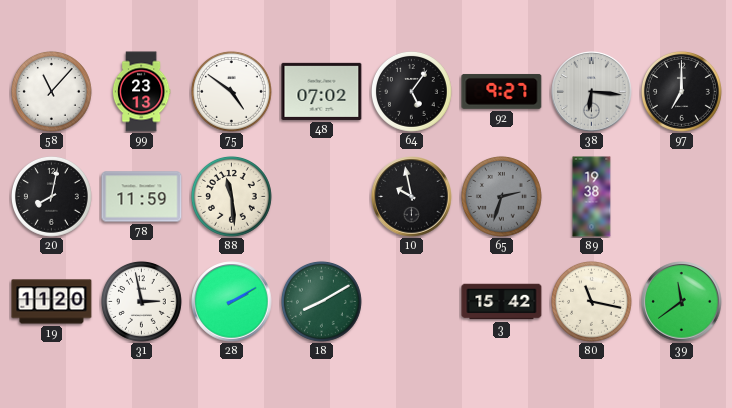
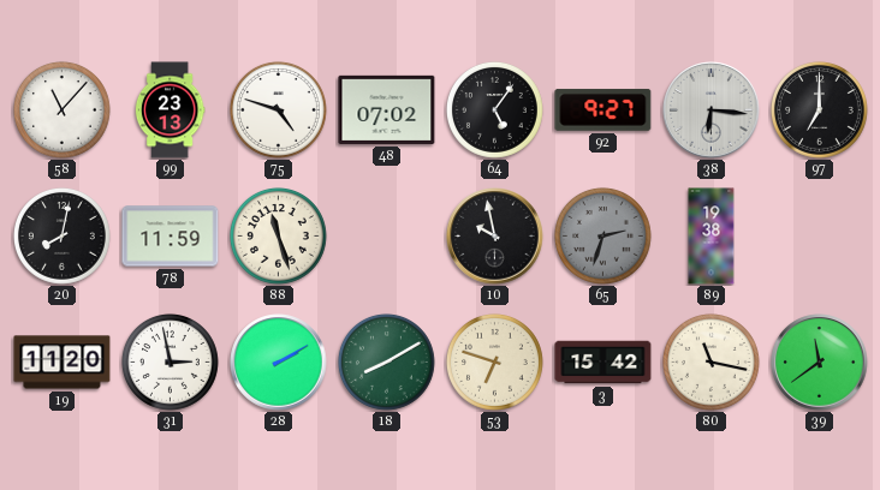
75: 4:51 -> 4:48 (278, 109)
88: 11:29 -> 11:27 (278, 235)
53: none -> 6:48 (494, 361)
